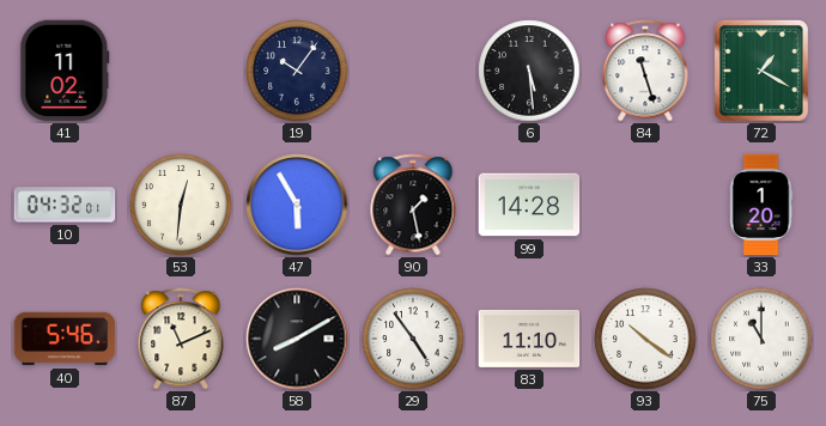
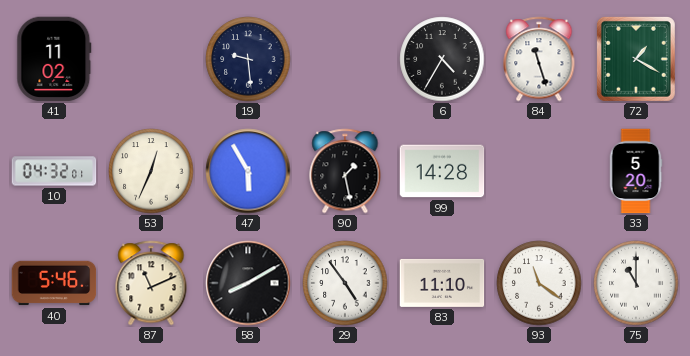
19: 10:06 -> 9:29 (248, 59)
6: 5:29 -> 4:35 (442, 59)
53: 12:31 -> 12:34 (151, 171)
33: 1:20 -> 5:20 (636, 171)
93: 10:21 -> 11:21 (539, 283)
